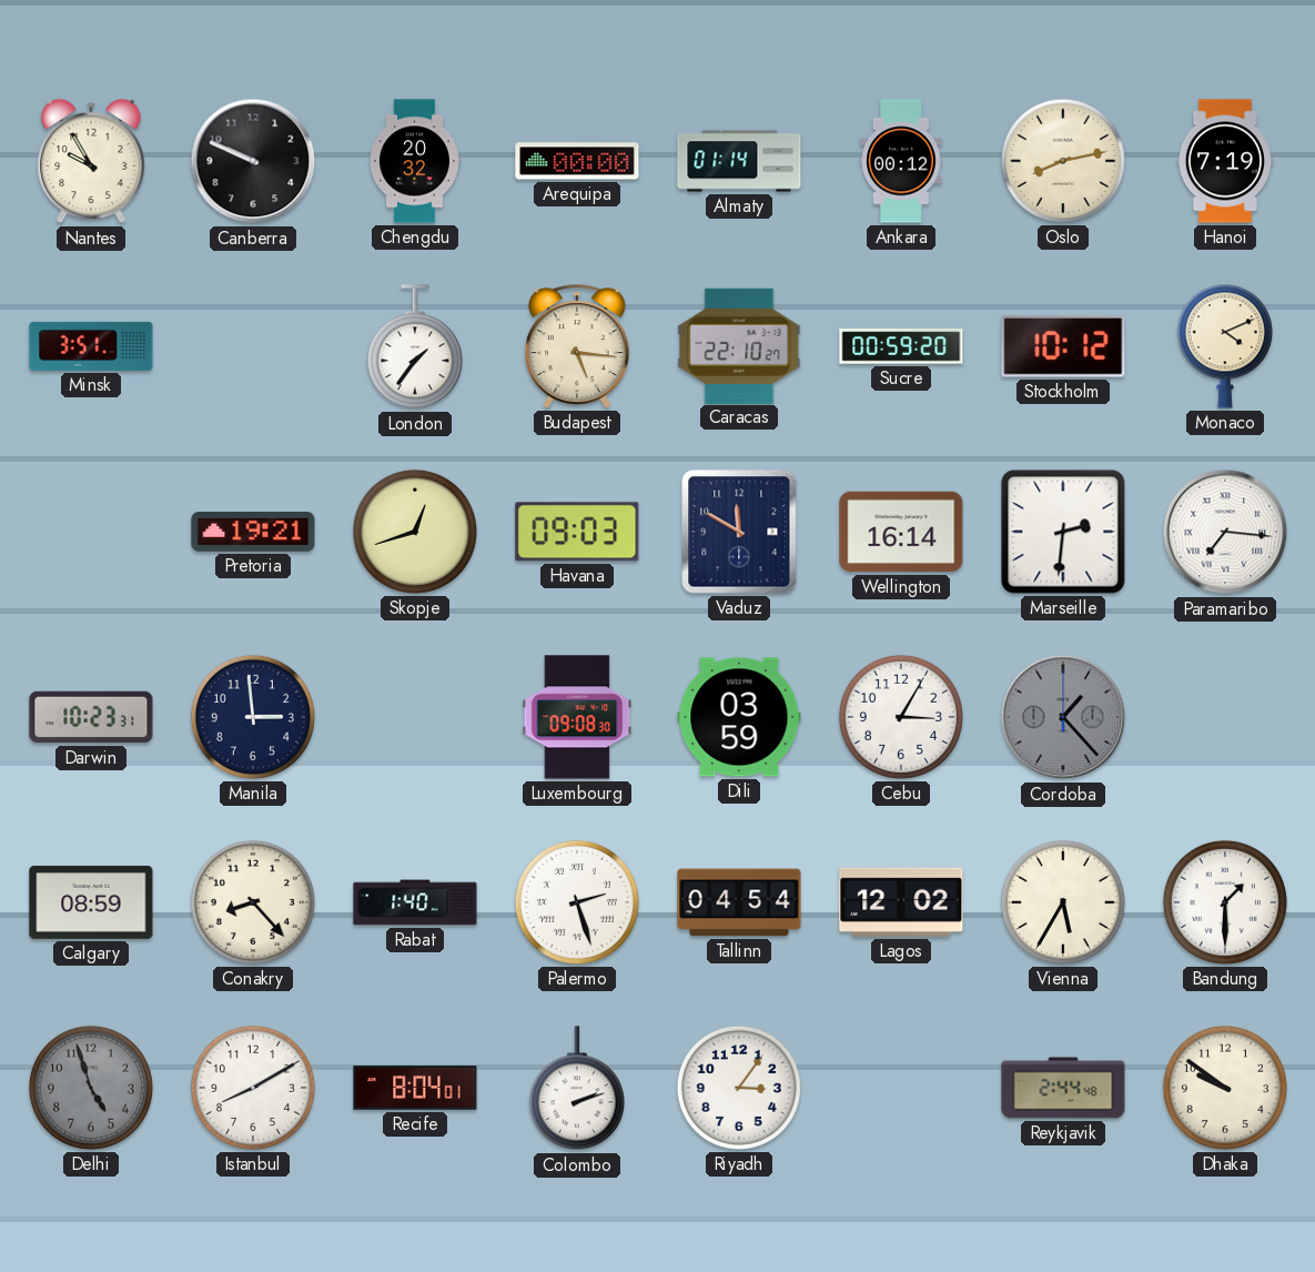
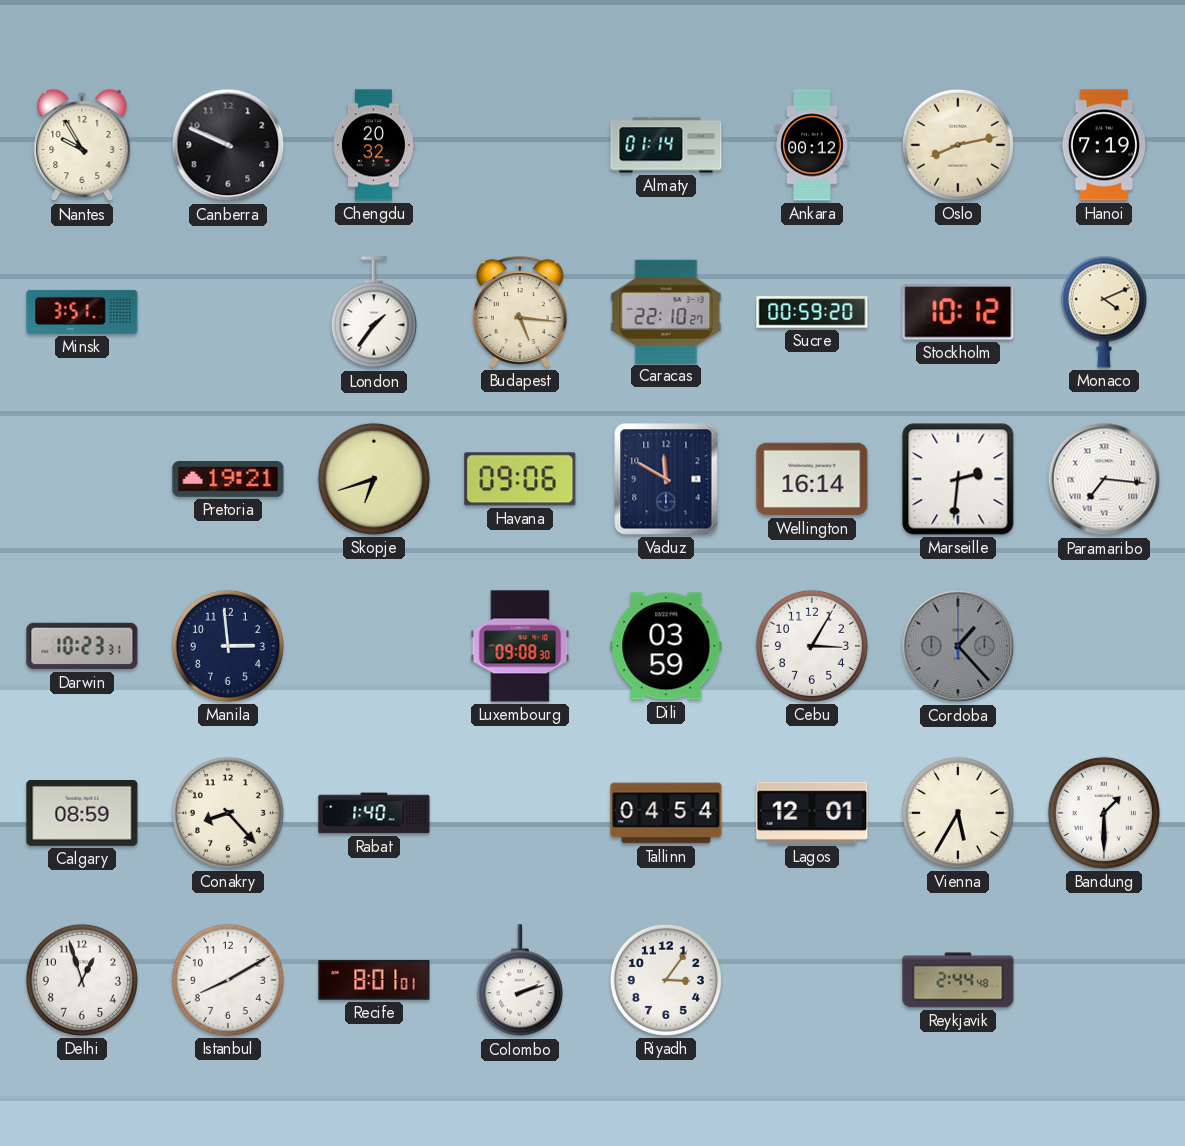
Arequipa: 00:00 -> none (577, 161)
Skopje: 12:42 -> 6:42 (374, 479)
Havana: 09:03 -> 09:06 (520, 479)
Palermo: 2:27 -> none (577, 902)
Lagos: 12:02 -> 12:01 (812, 813)
Delhi: 4:57 -> 12:57 (82, 980)
Delhi dial: grey -> white (82, 980)
Recife: 8:04 -> 8:01 (374, 980)
Dhaka: 9:51 -> none (1225, 1088)
